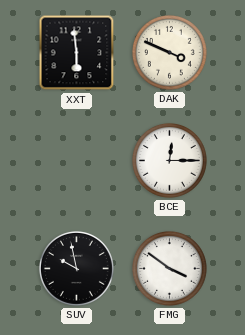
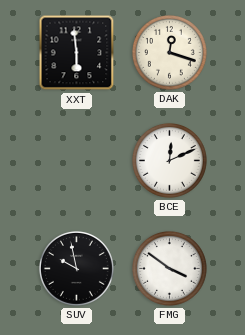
DAK: 3:49 -> 12:18 (169, 52)
BCE: 12:15 -> 12:11 (169, 160)
